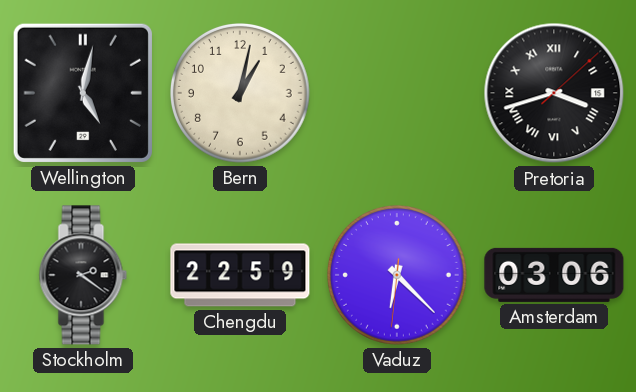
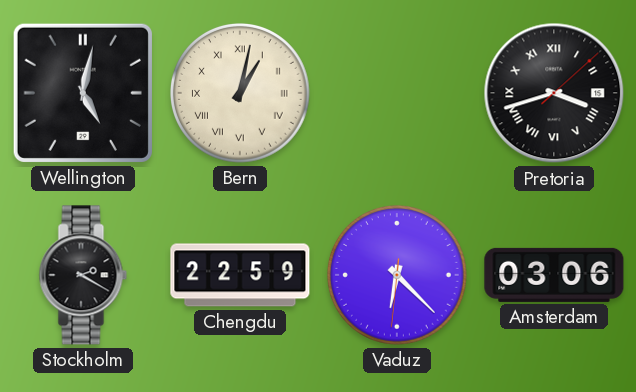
Bern numerals: Arabic -> Roman (241, 94)
Stockholm: 2:21 -> 2:20 (83, 275)
